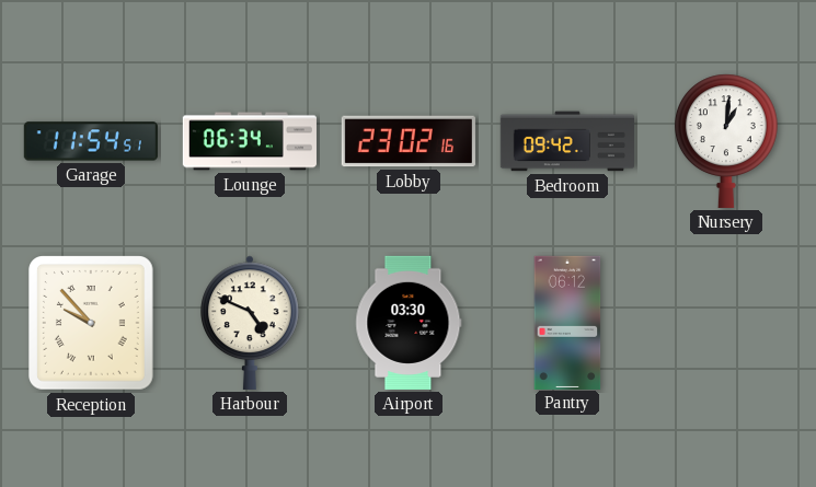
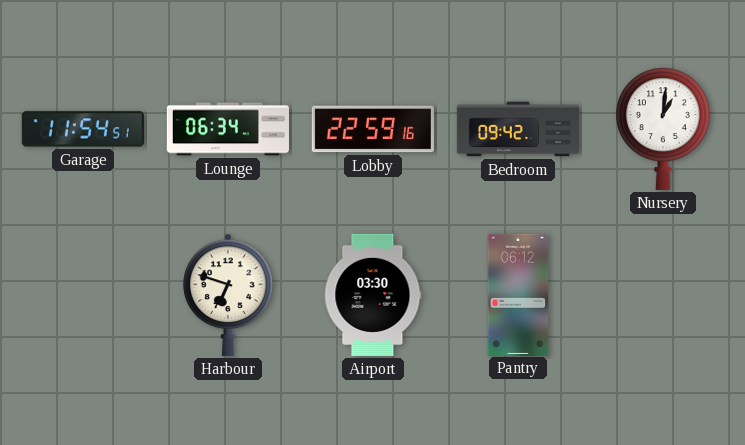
Lobby: 23:02 -> 22:59 (373, 129)
Reception: 9:53 -> none (92, 324)
Harbour: 4:49 -> 6:48 (228, 295)
